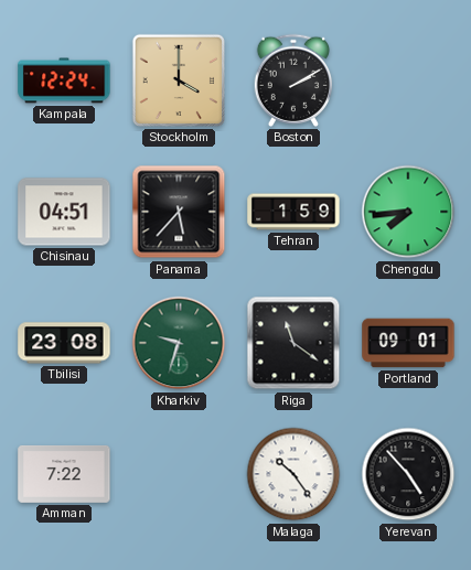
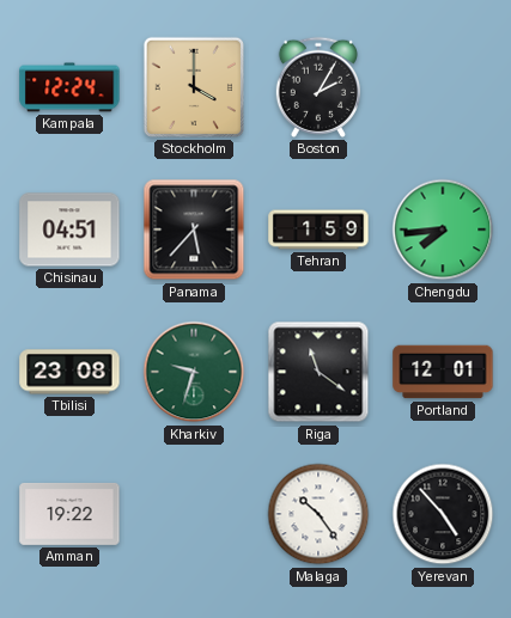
Boston: 2:10 -> 2:05 (317, 87)
Portland: 09:01 -> 12:01 (443, 372)
Amman: 7:22 -> 19:22 (69, 514)
